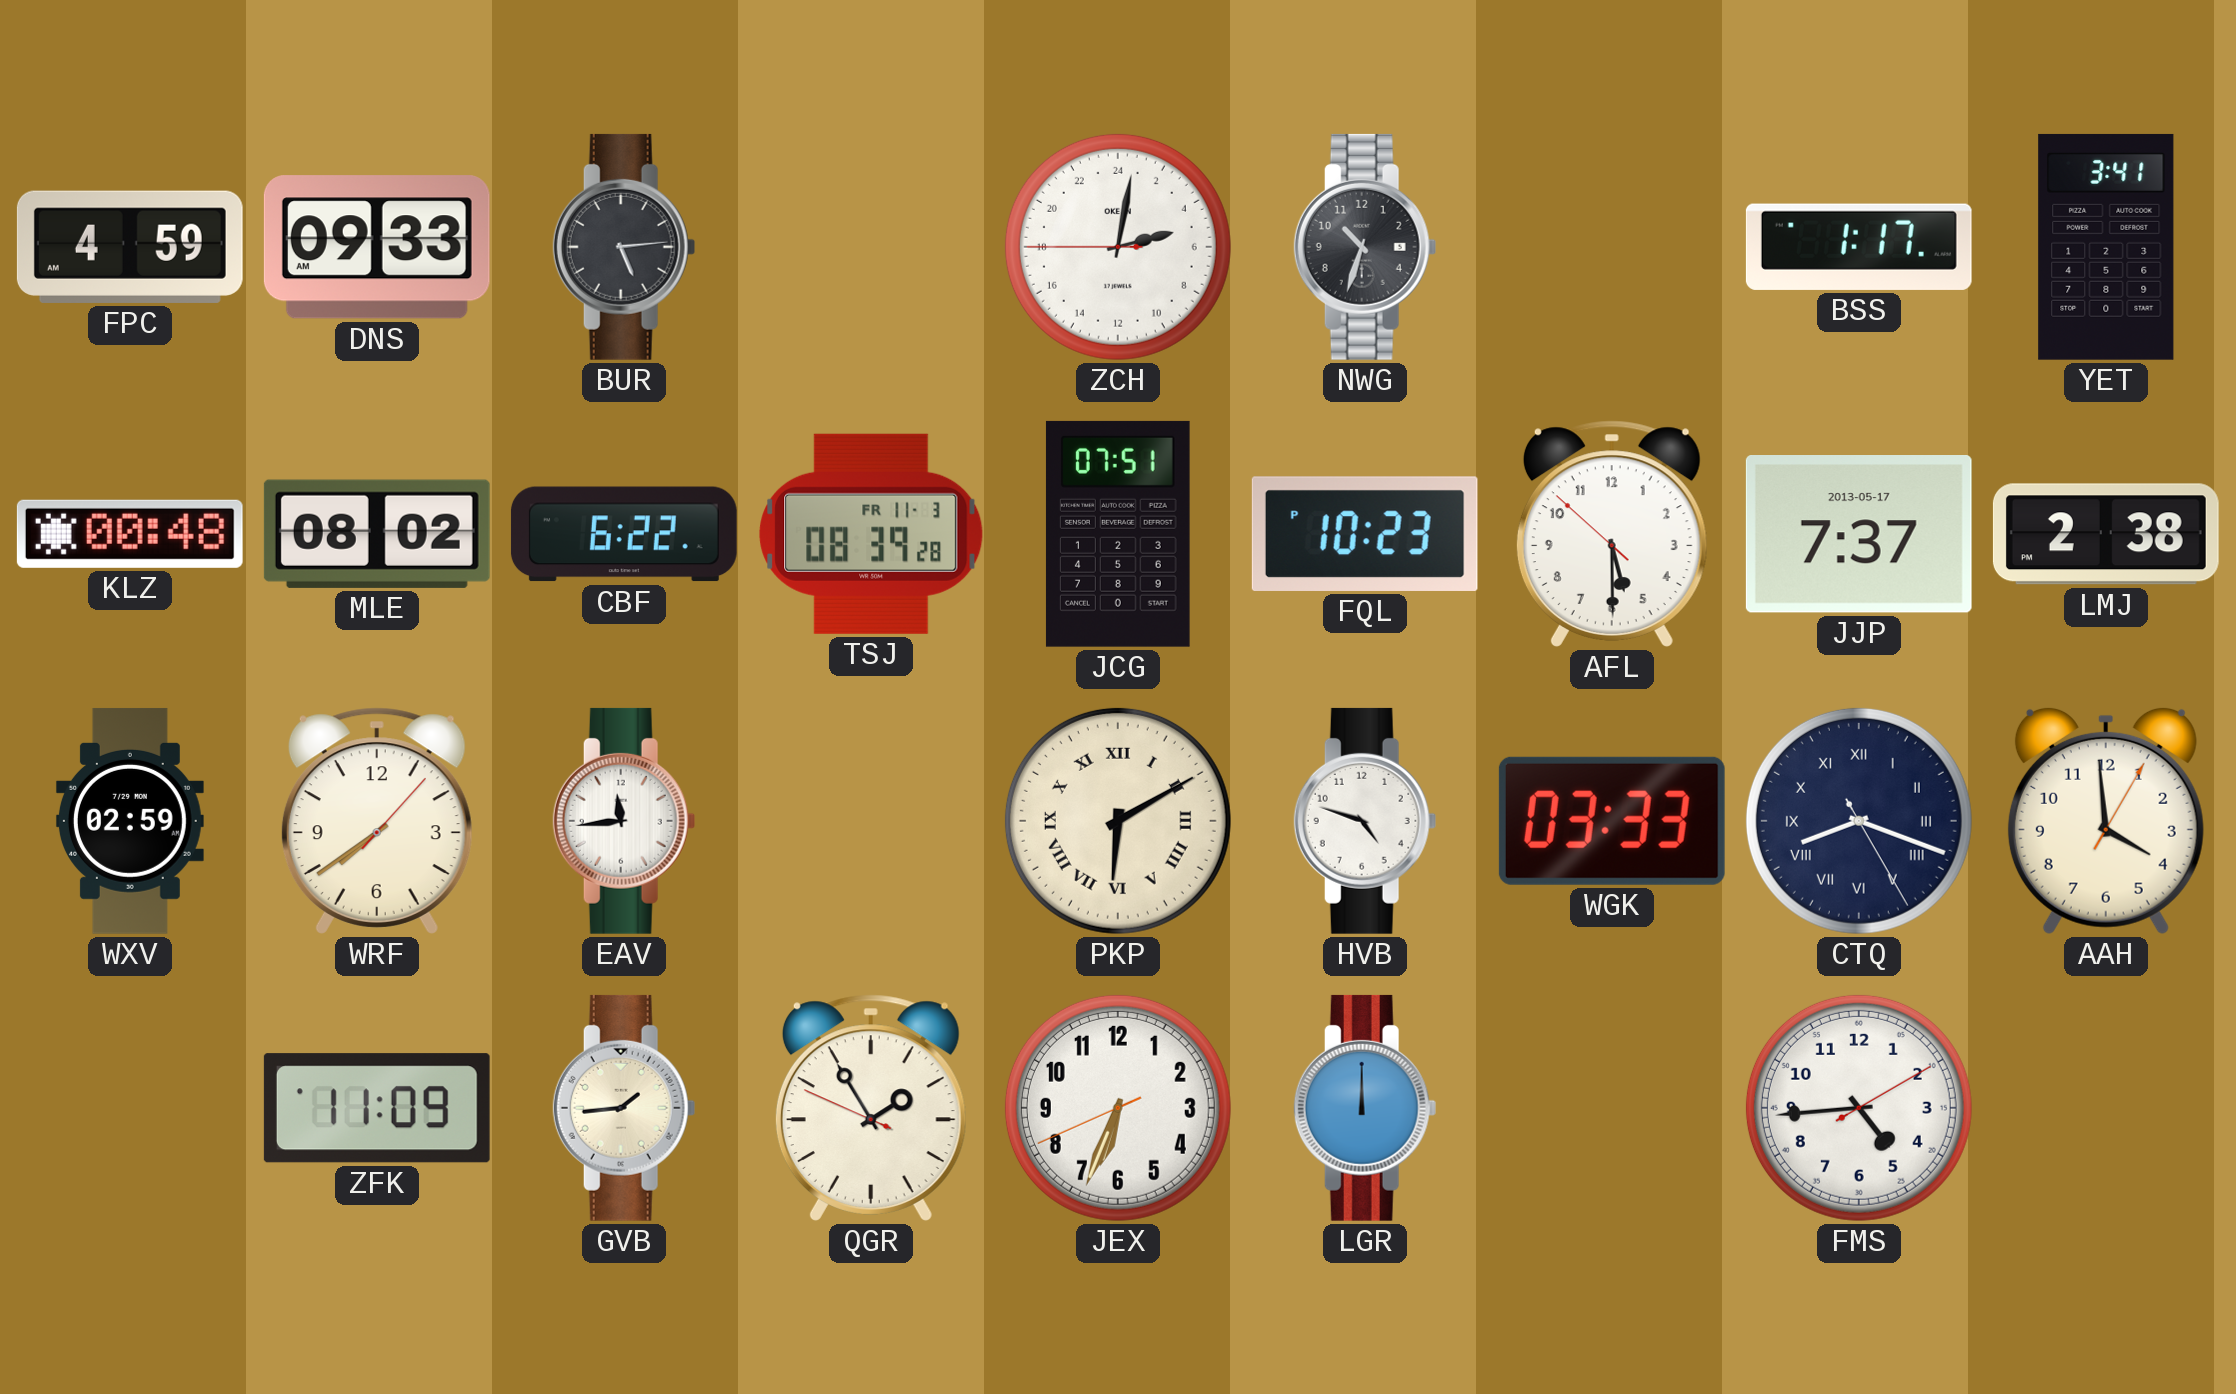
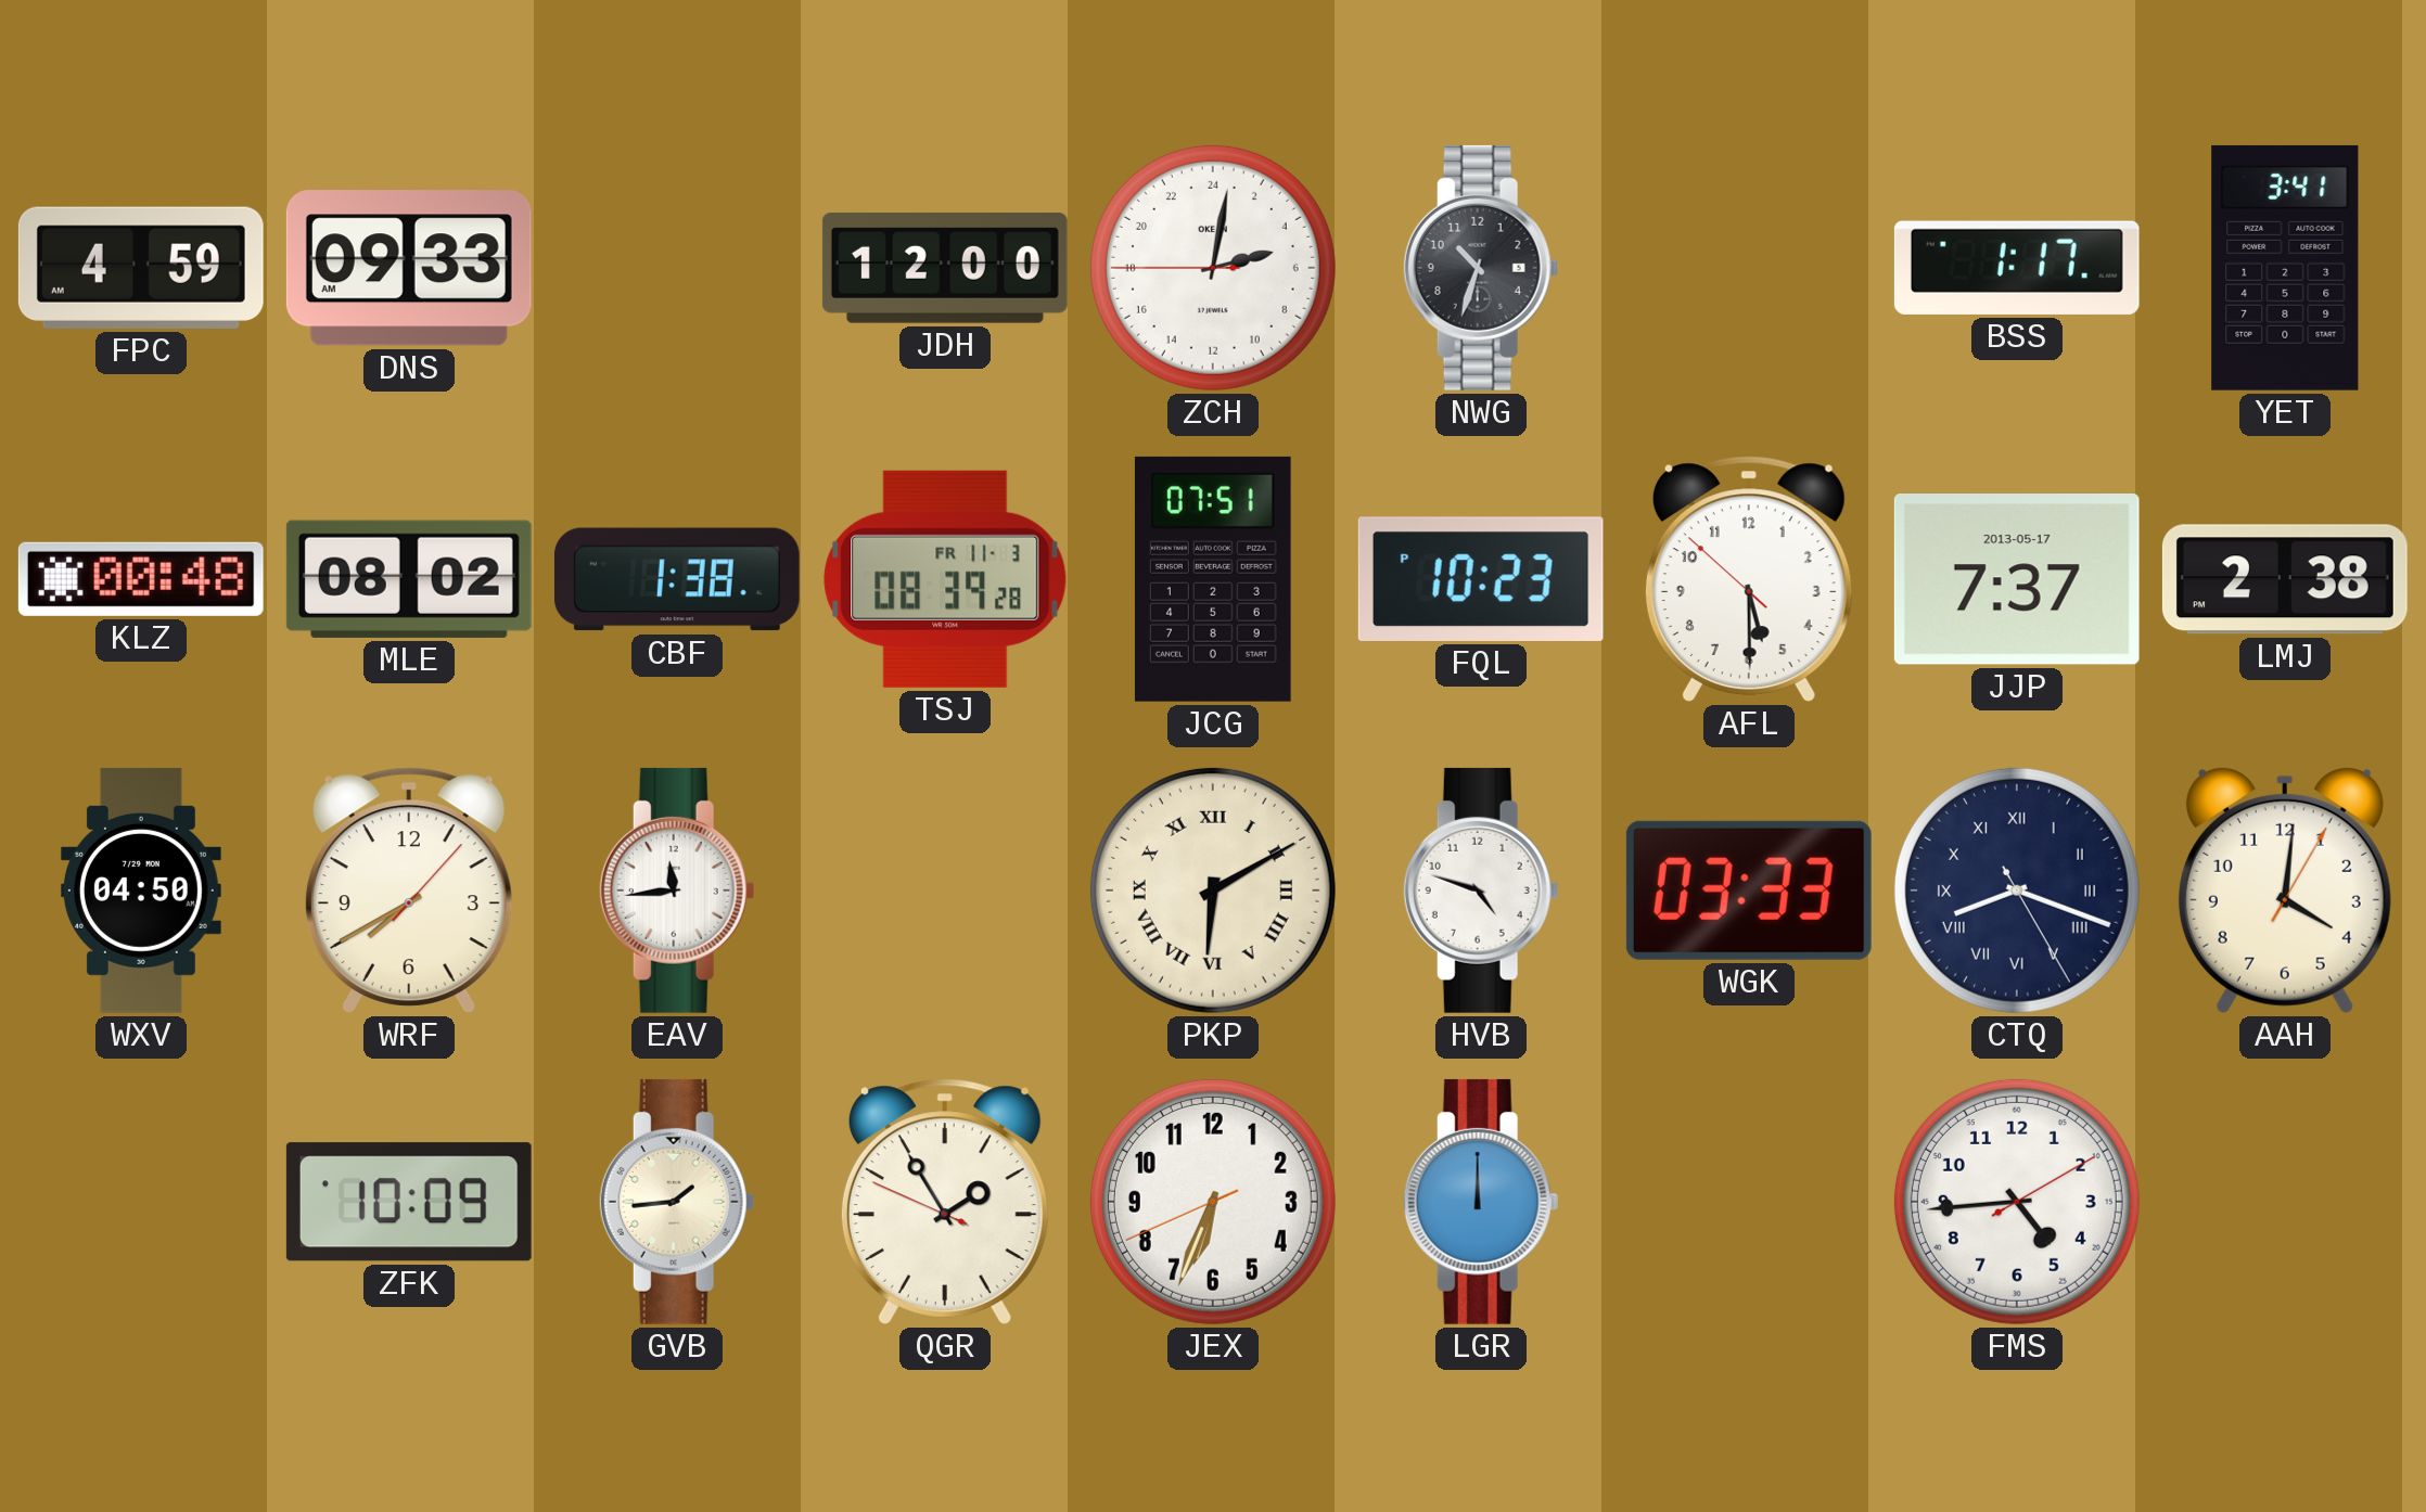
BUR: 5:14 -> none (624, 247)
JDH: none -> 12:00 (945, 268)
CBF: 6:22 -> 1:38 (677, 579)
WXV: 02:59 -> 04:50 (141, 890)
WRF: 7:39 -> 7:40 (409, 890)
AAH: 3:59 -> 4:01 (2285, 889)
ZFK: 11:09 -> 10:09 (409, 1202)
